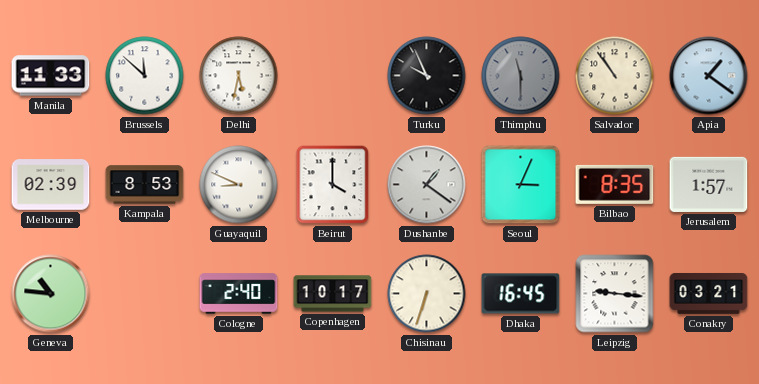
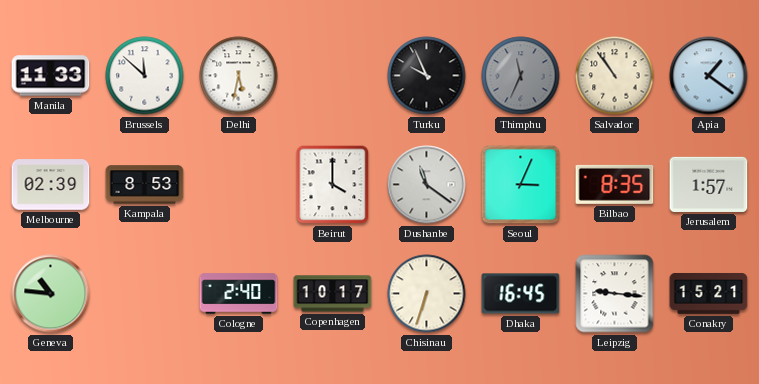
Thimphu: 11:30 -> 11:34 (521, 76)
Guayaquil: 8:49 -> none (239, 185)
Dushanbe: 1:21 -> 11:21 (427, 185)
Conakry: 03:21 -> 15:21 (709, 294)
